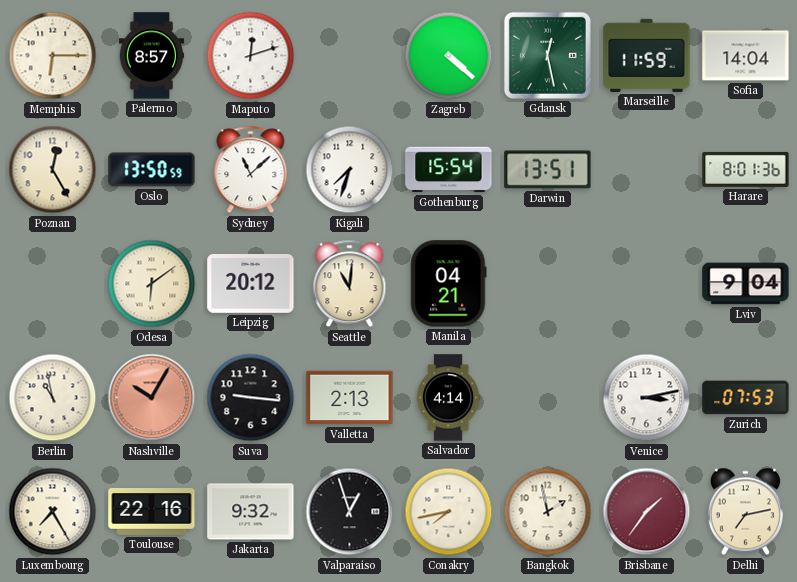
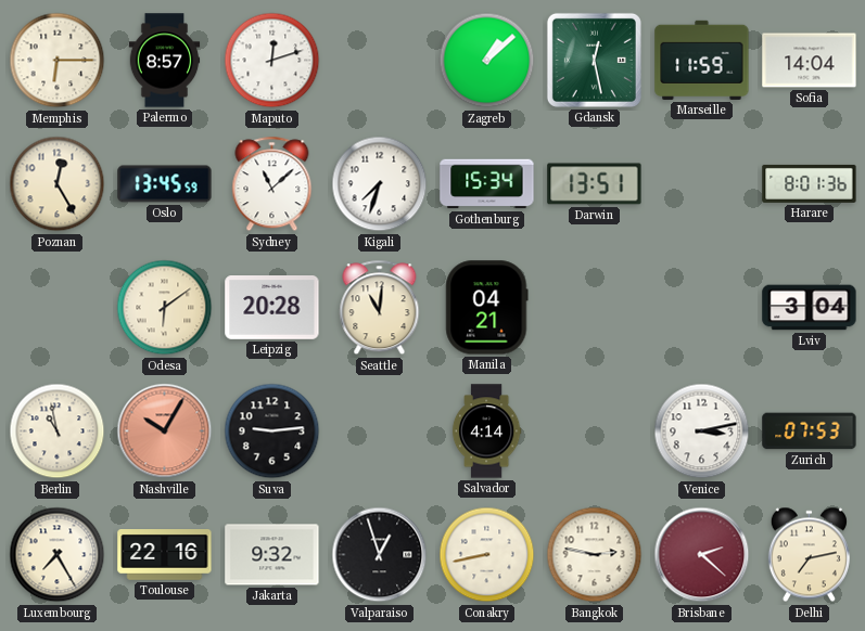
Zagreb: 4:22 -> 1:08 (487, 61)
Oslo: 13:50 -> 13:45 (165, 184)
Gothenburg: 15:54 -> 15:34 (487, 184)
Leipzig: 20:12 -> 20:28 (272, 308)
Lviv: 9:04 -> 3:04 (810, 308)
Suva: 9:16 -> 9:14 (272, 432)
Valletta: 2:13 -> none (350, 398)
Conakry: 7:43 -> 8:43 (487, 555)
Bangkok: 1:58 -> 2:47 (595, 555)
Brisbane: 1:36 -> 2:22 (702, 555)
